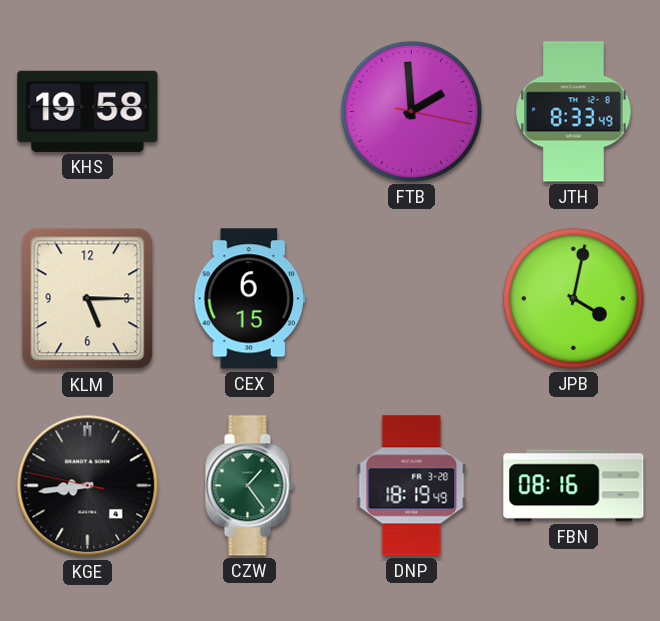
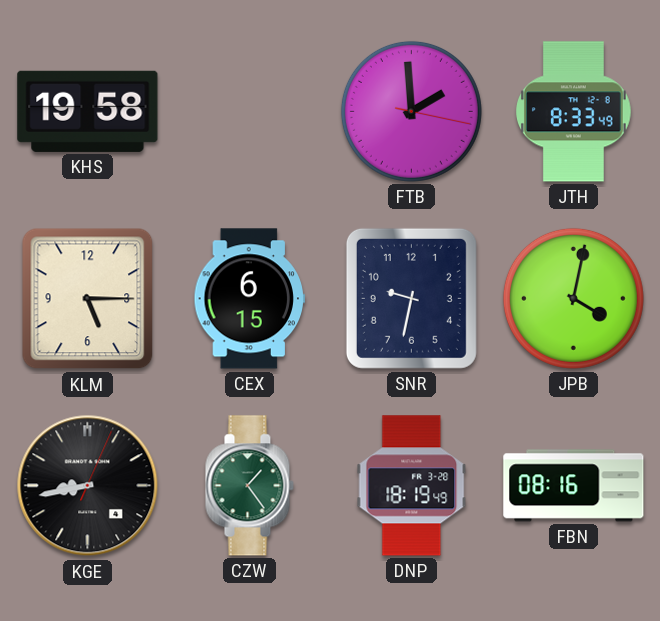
SNR: none -> 9:32 (411, 298)
KGE: 8:43:47 -> 8:43:04 (88, 486)
